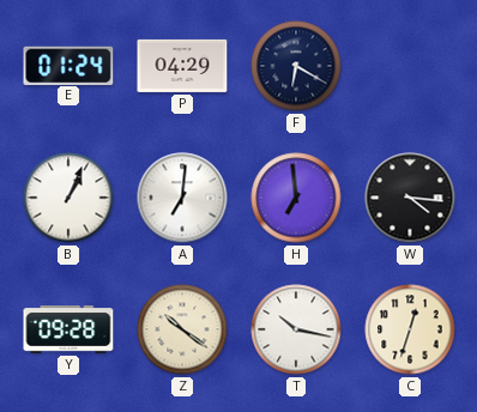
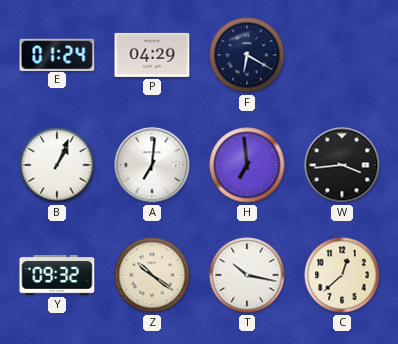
W: 4:16 -> 3:44 (342, 165)
Y: 09:28 -> 09:32 (57, 276)
C: 12:33 -> 12:38 (342, 275)
